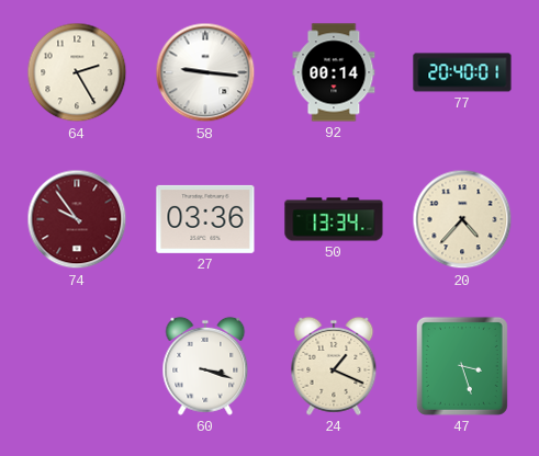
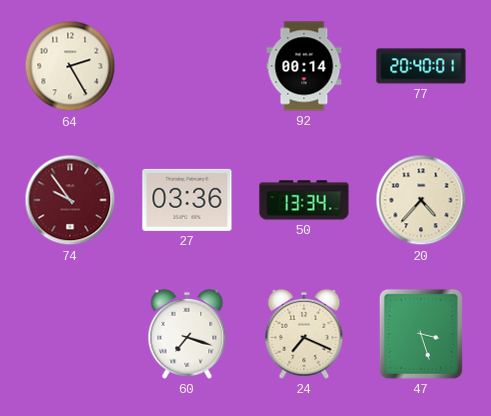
58: 9:16 -> none (205, 72)
60: 3:18 -> 7:18 (187, 334)
24: 1:19 -> 7:19 (304, 334)
